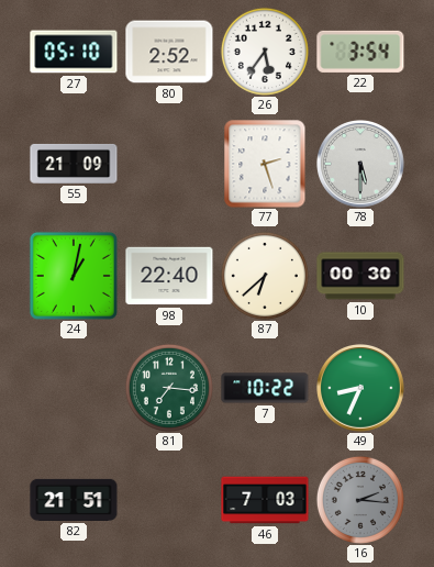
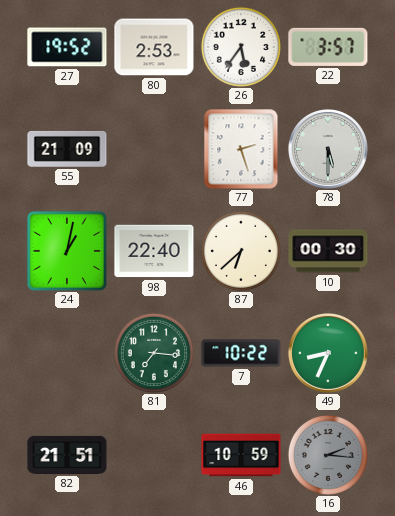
27: 05:10 -> 19:52 (67, 47)
80: 2:52 -> 2:53 (154, 47)
22: 3:54 -> 3:57 (328, 47)
46: 7:03 -> 10:59 (241, 455)
